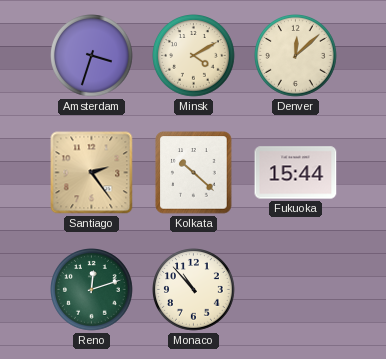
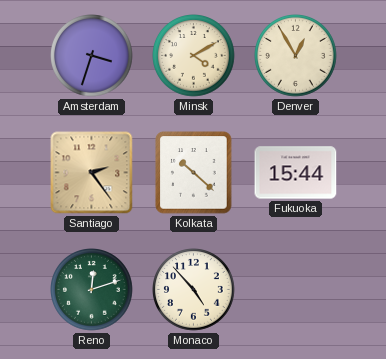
Denver: 12:08 -> 12:55 (296, 56)
Monaco: 10:53 -> 4:53 (194, 290)
